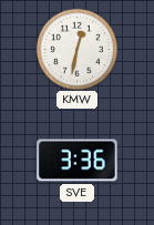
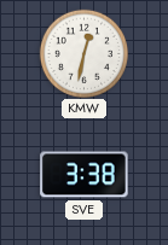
SVE: 3:36 -> 3:38 (85, 175)
